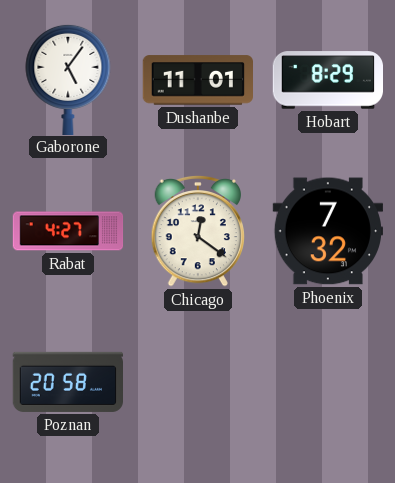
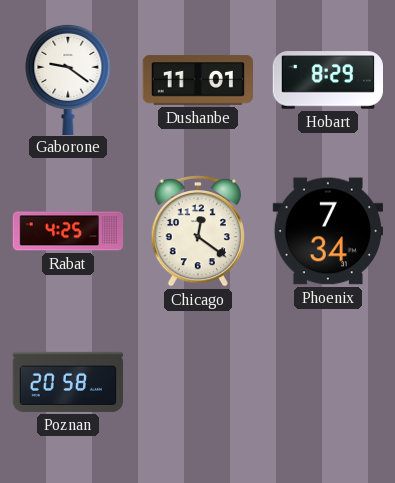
Gaborone: 5:06 -> 9:21 (68, 79)
Rabat: 4:27 -> 4:25 (68, 231)
Phoenix: 7:32 -> 7:34 (328, 231)
